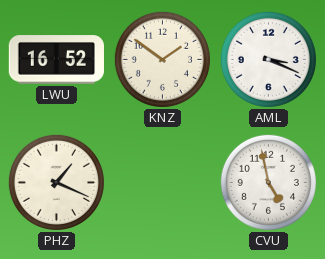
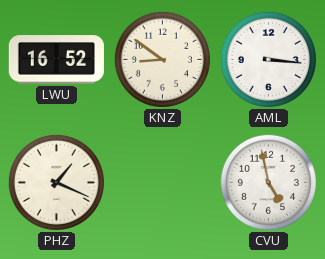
KNZ: 1:51 -> 8:51 (162, 59)
AML: 3:19 -> 3:16 (268, 59)
